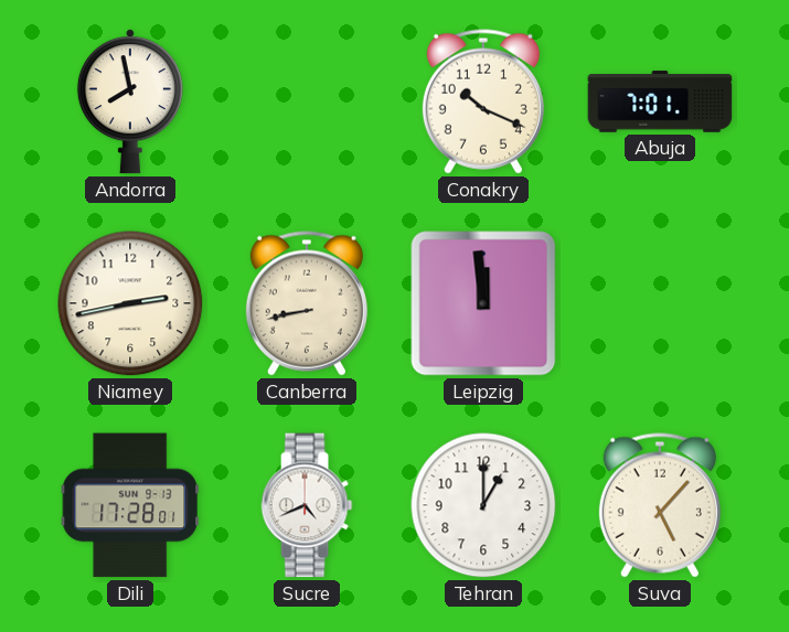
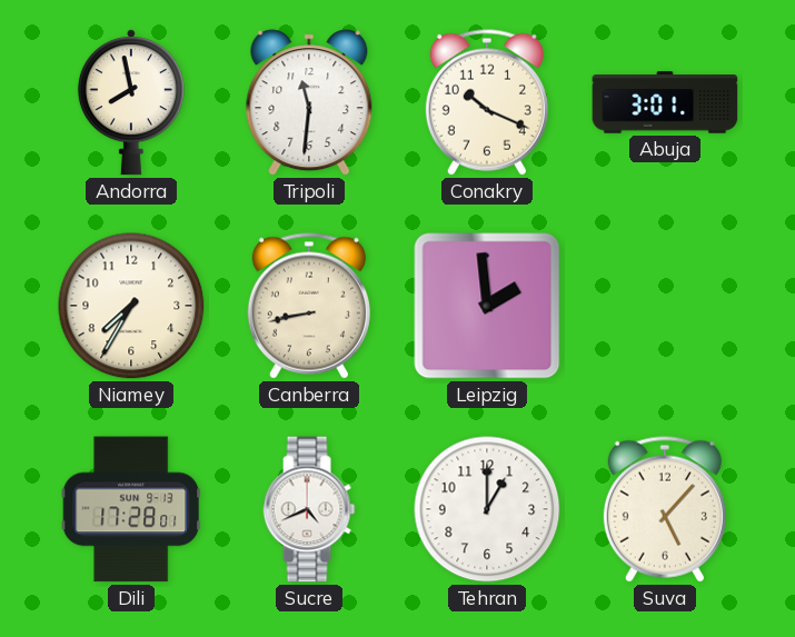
Tripoli: none -> 11:31 (309, 102)
Abuja: 7:01 -> 3:01 (665, 102)
Niamey: 2:43 -> 7:35 (131, 306)
Leipzig: 11:59 -> 1:59 (487, 306)
